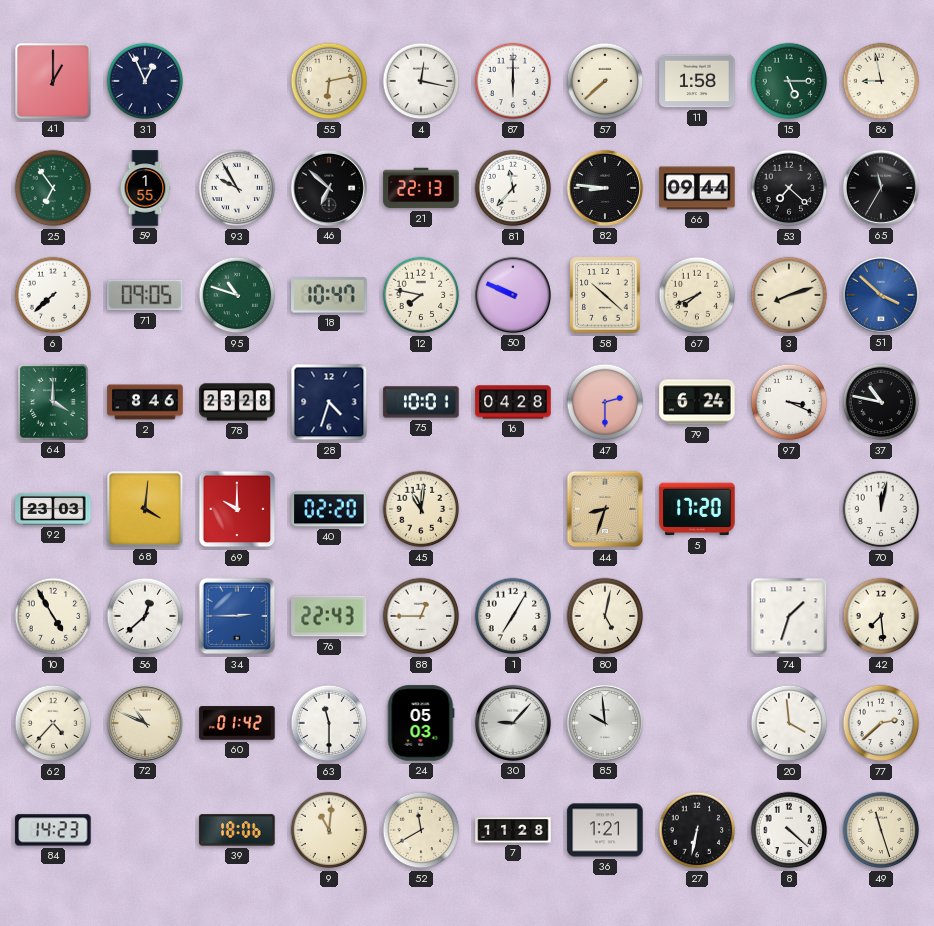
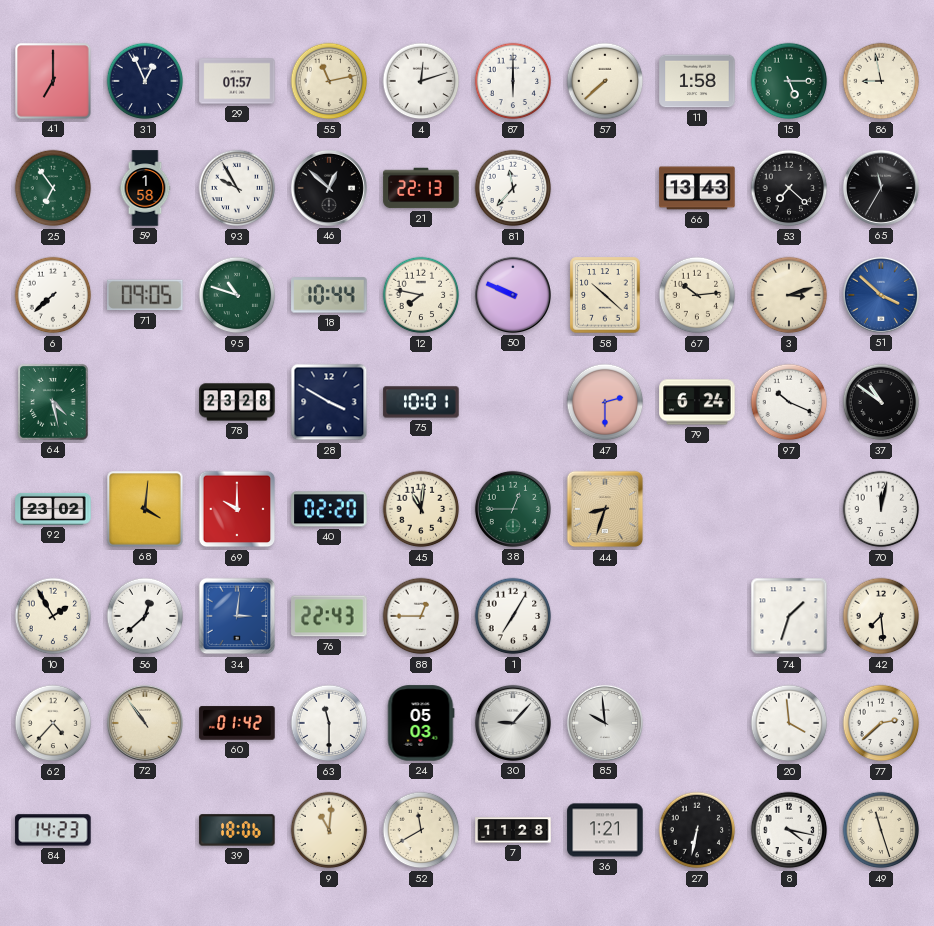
41: 1:00 -> 7:00 (53, 81)
29: none -> 01:57 (237, 81)
55: 6:13 -> 11:13 (329, 81)
4: 12:17 -> 12:12 (421, 81)
59: 1:55 -> 1:58 (145, 188)
46: 6:52 -> 12:52 (329, 188)
82: 8:46 -> none (605, 188)
66: 09:44 -> 13:43 (697, 188)
18: 10:47 -> 10:44 (329, 295)
67: 7:41 -> 10:14 (697, 295)
3: 8:12 -> 3:12 (789, 295)
64: 4:00 -> 4:28 (53, 402)
2: 8:46 -> none (145, 402)
28: 4:33 -> 3:50 (329, 402)
16: 04:28 -> none (513, 402)
97: 3:19 -> 10:19 (789, 402)
37: 10:47 -> 10:51 (881, 402)
92: 23:03 -> 23:02 (53, 509)
38: none -> 12:45 (513, 509)
5: 17:20 -> none (697, 509)
10: 4:55 -> 1:55 (53, 616)
34: 2:45 -> 3:01 (237, 616)
80: 5:02 -> none (605, 616)
72: 10:49 -> 10:54 (145, 723)
8: 4:22 -> 4:17 (789, 830)
